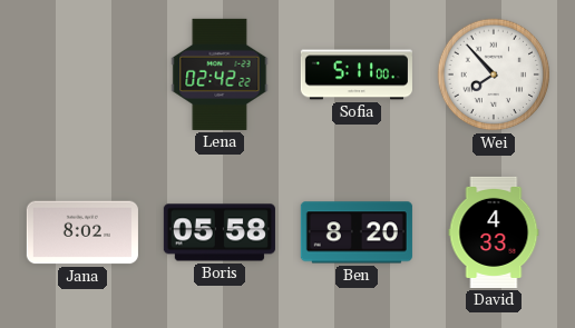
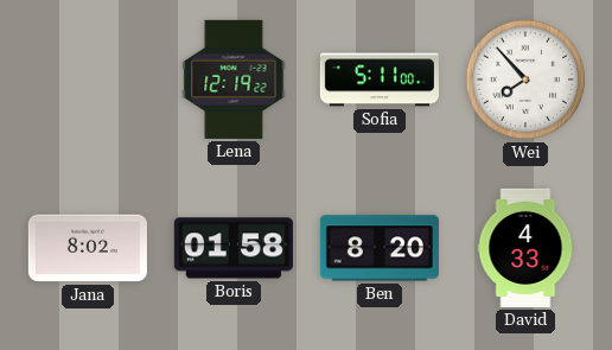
Lena: 02:42 -> 12:19 (234, 79)
Boris: 05:58 -> 01:58 (234, 248)
